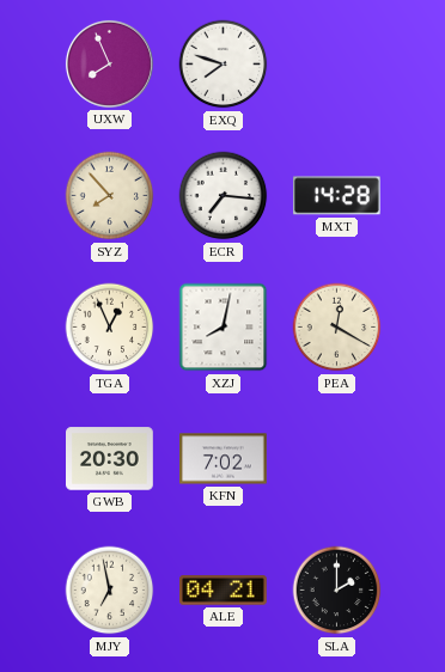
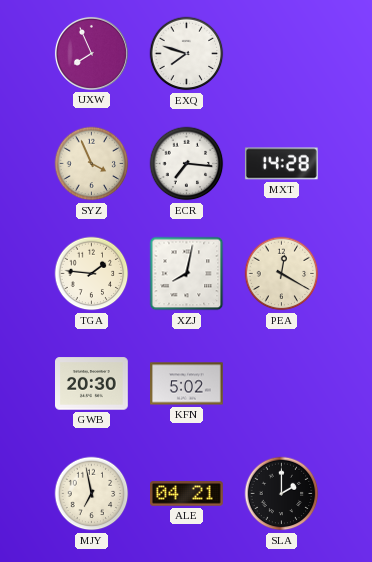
SYZ: 7:53 -> 3:56 (92, 164)
TGA: 12:56 -> 1:46 (92, 274)
KFN: 7:02 -> 5:02 (187, 384)
